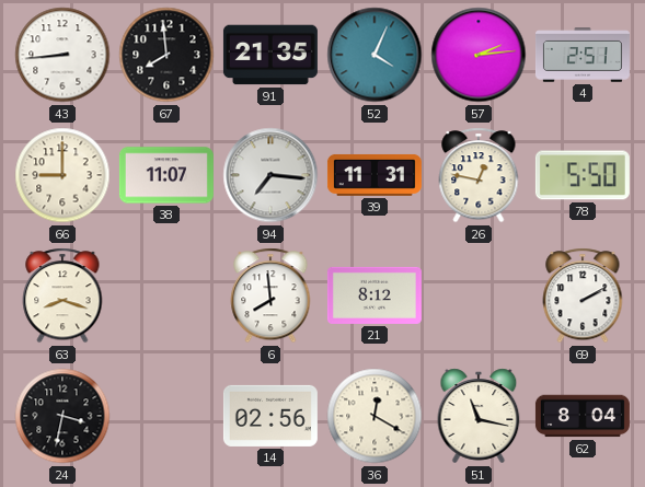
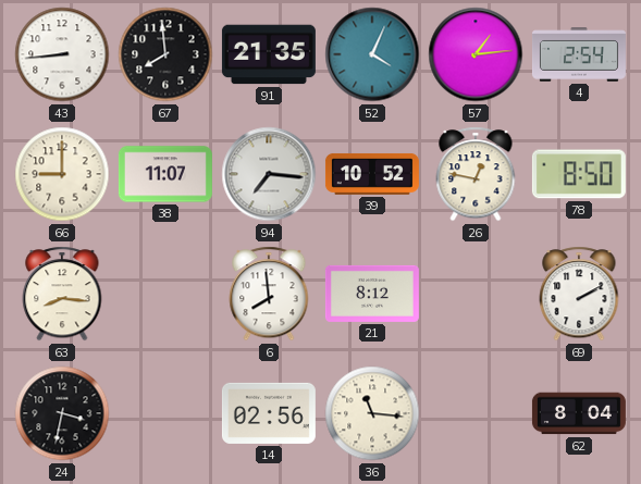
57: 2:14 -> 1:14 (476, 54)
4: 2:51 -> 2:54 (579, 54)
39: 11:31 -> 10:52 (372, 174)
78: 5:50 -> 8:50 (579, 174)
63: 8:18 -> 8:16 (62, 294)
36: 12:20 -> 11:16 (372, 413)
51: 11:17 -> none (479, 416)
